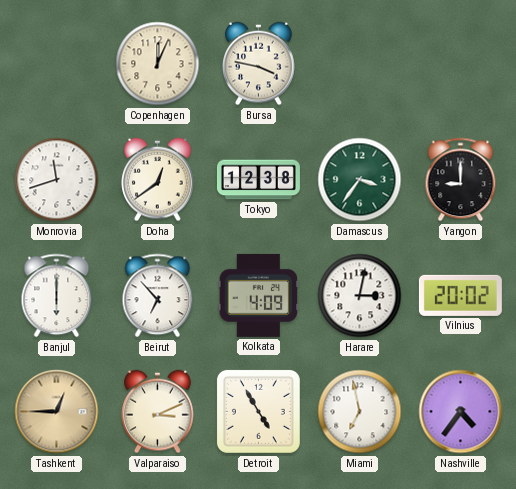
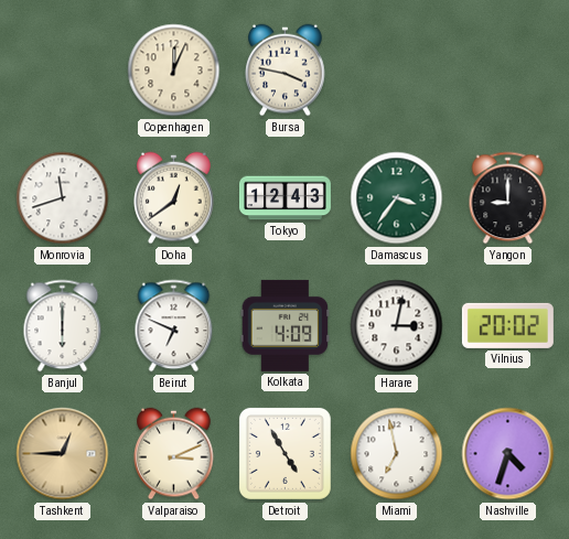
Tokyo: 12:38 -> 12:43 (284, 198)
Beirut: 6:53 -> 6:49 (174, 326)
Nashville: 4:36 -> 4:33 (508, 454)
